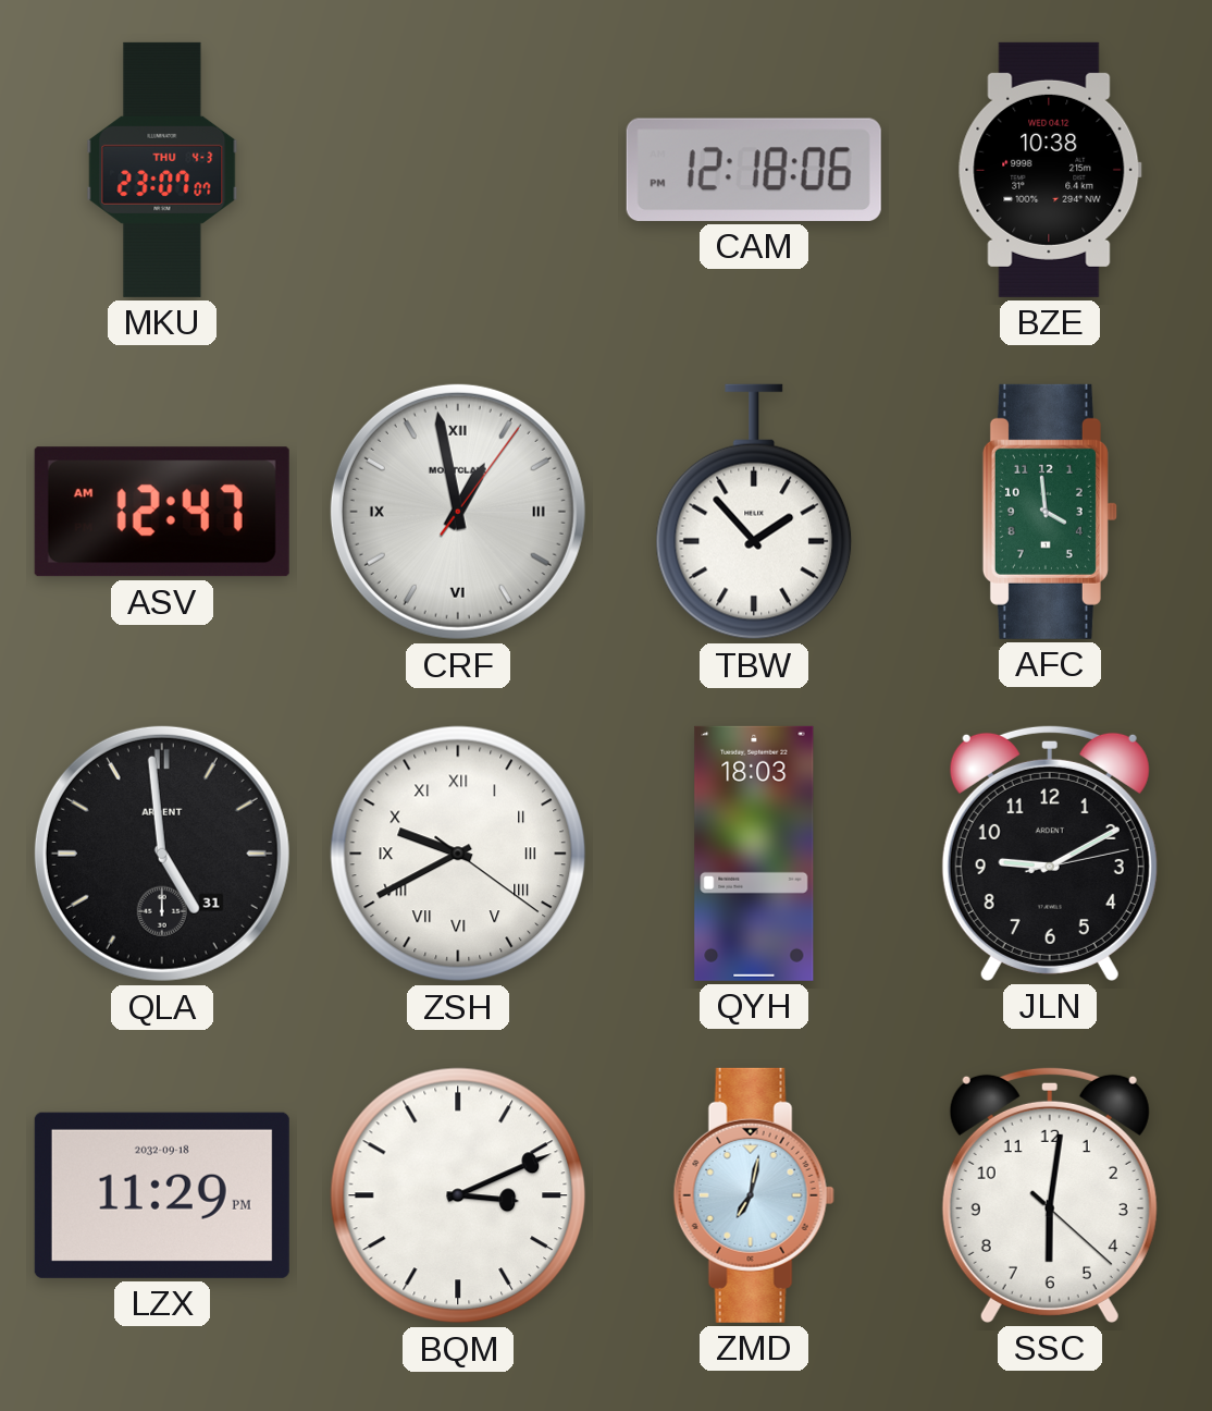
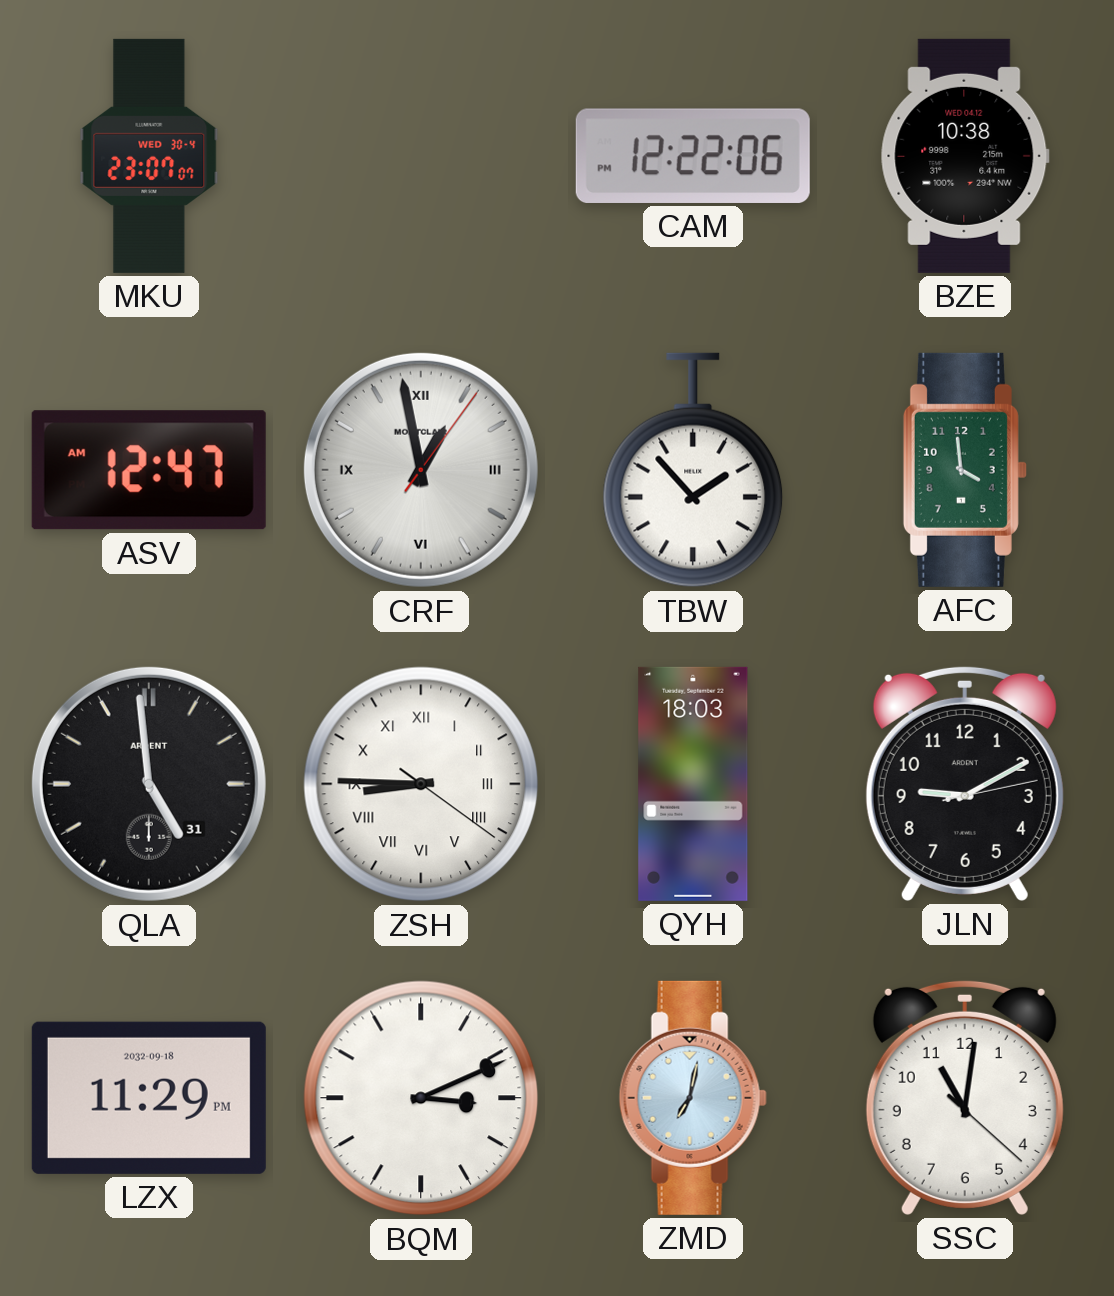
MKU date: THU 4-3 -> WED 30-4 (149, 156)
CAM: 12:18 -> 12:22 (693, 156)
ZSH: 9:40 -> 8:45 (421, 784)
SSC: 6:01 -> 11:01 (965, 1097)
